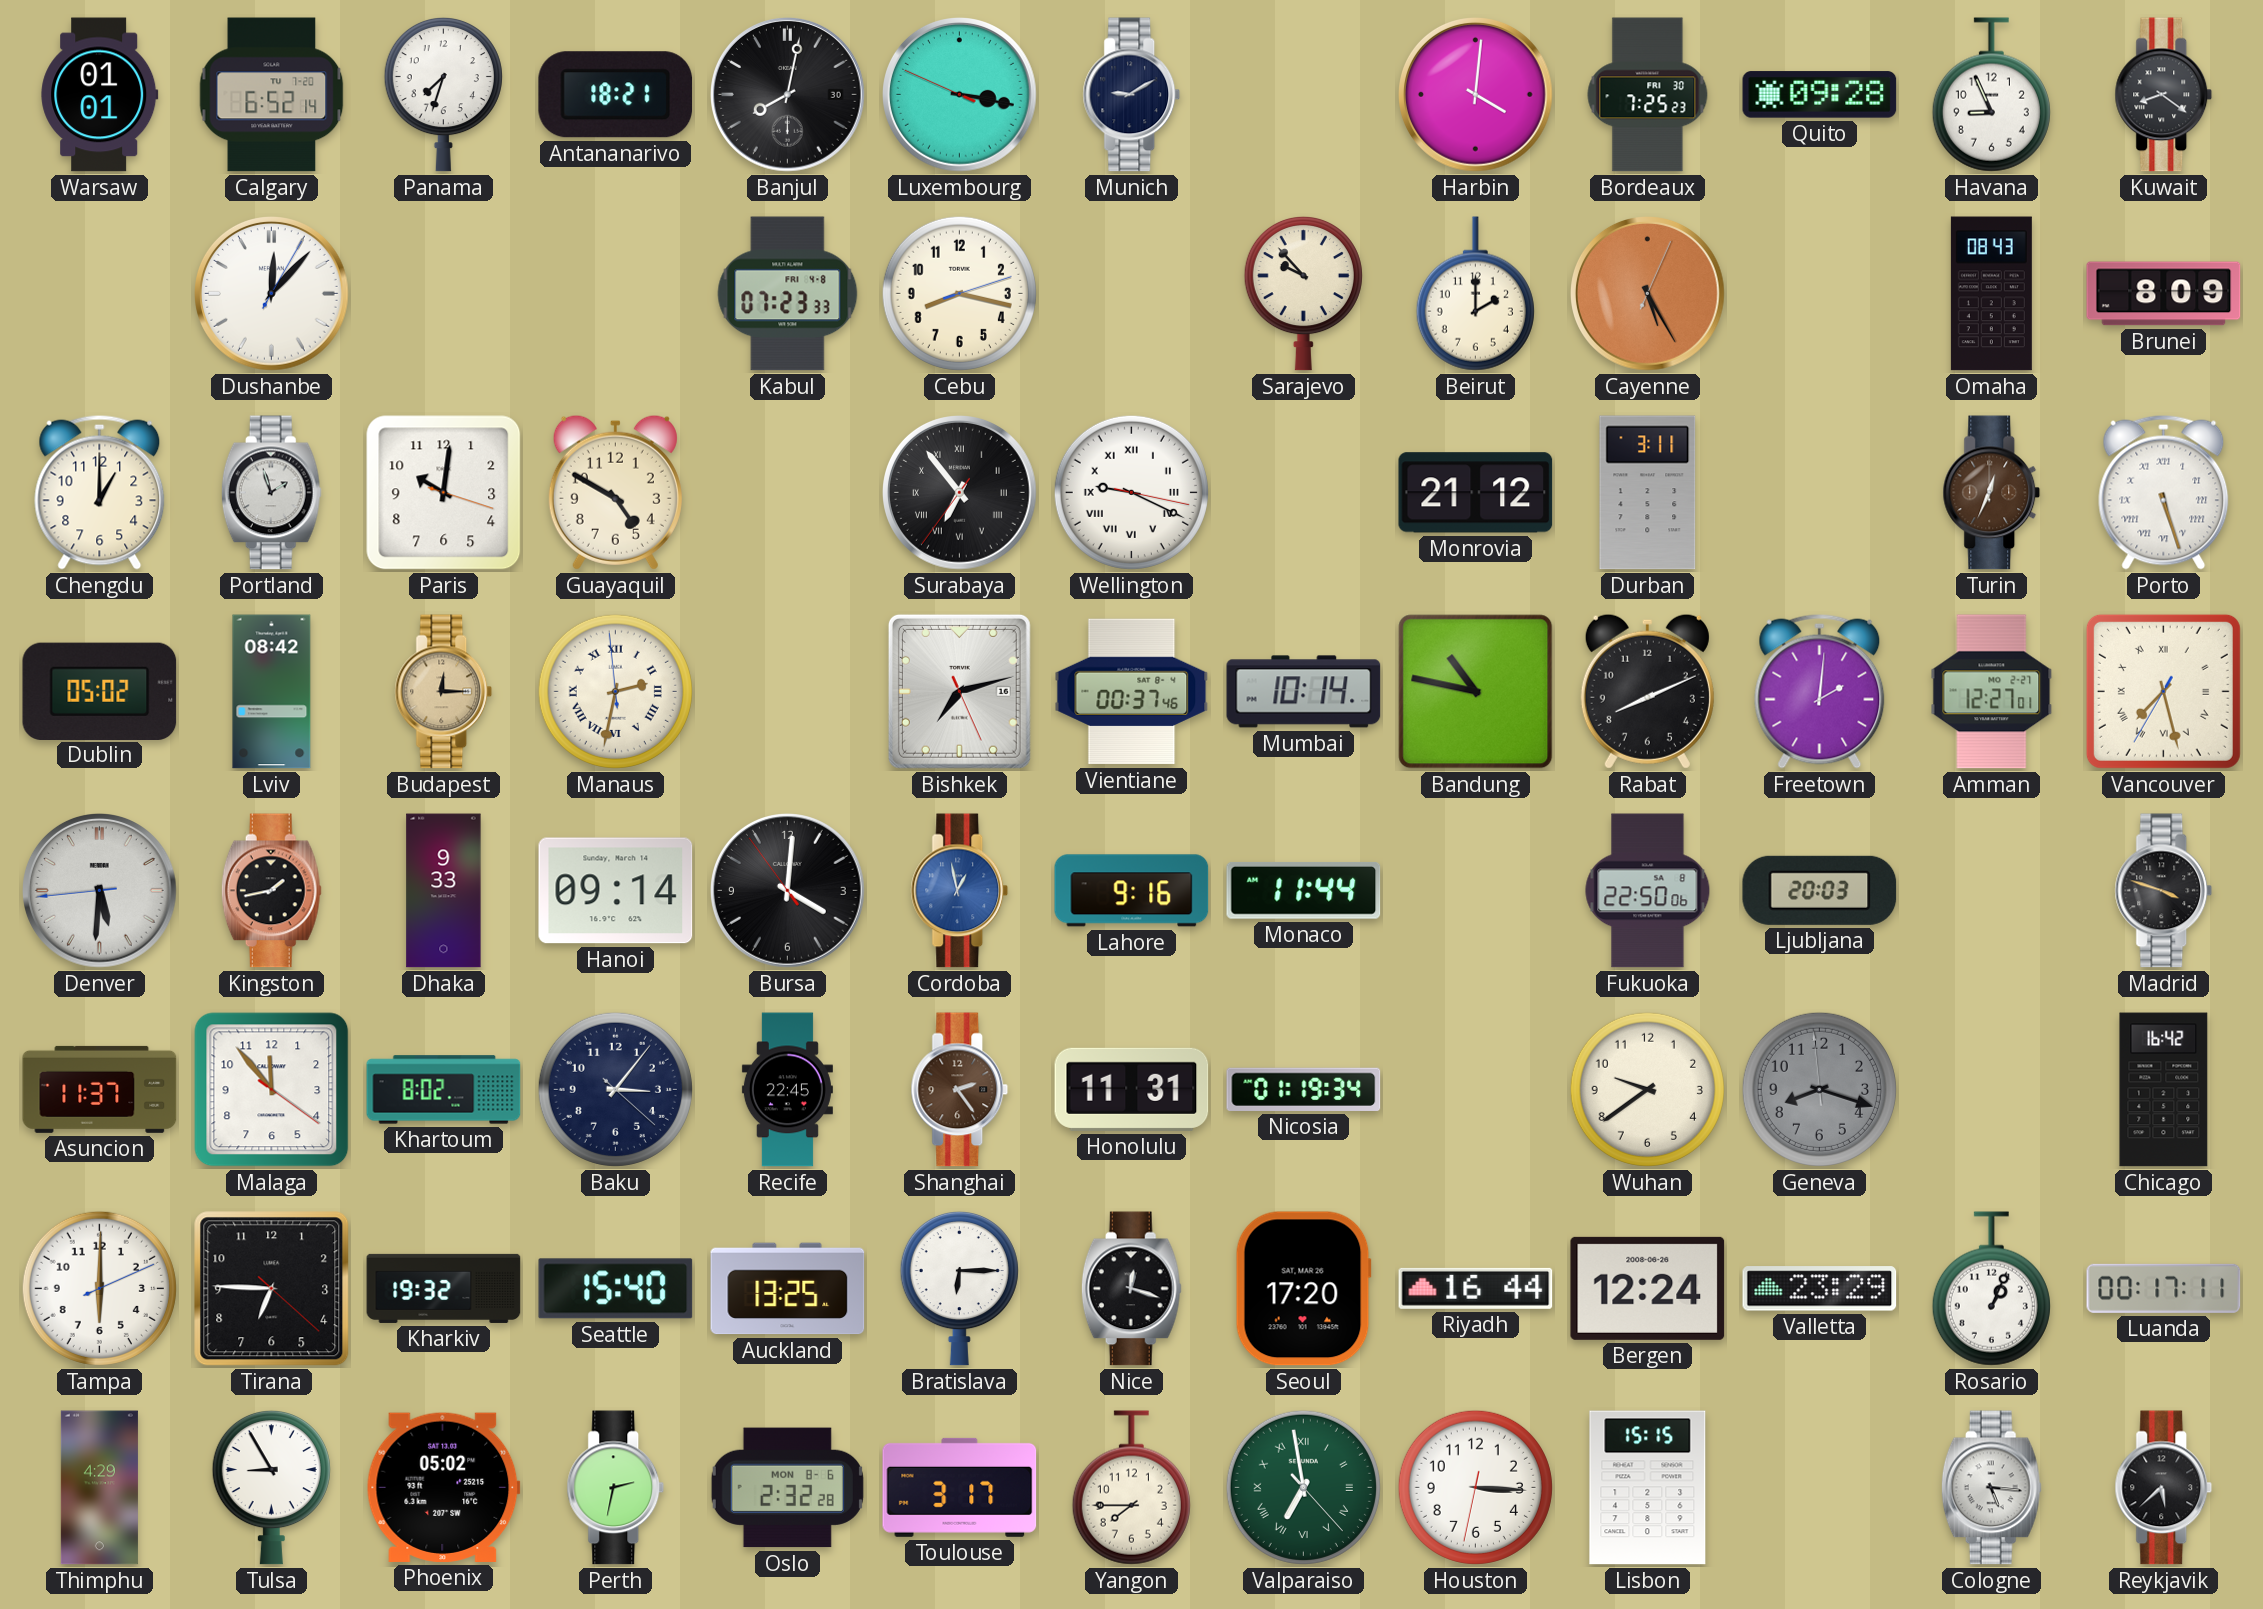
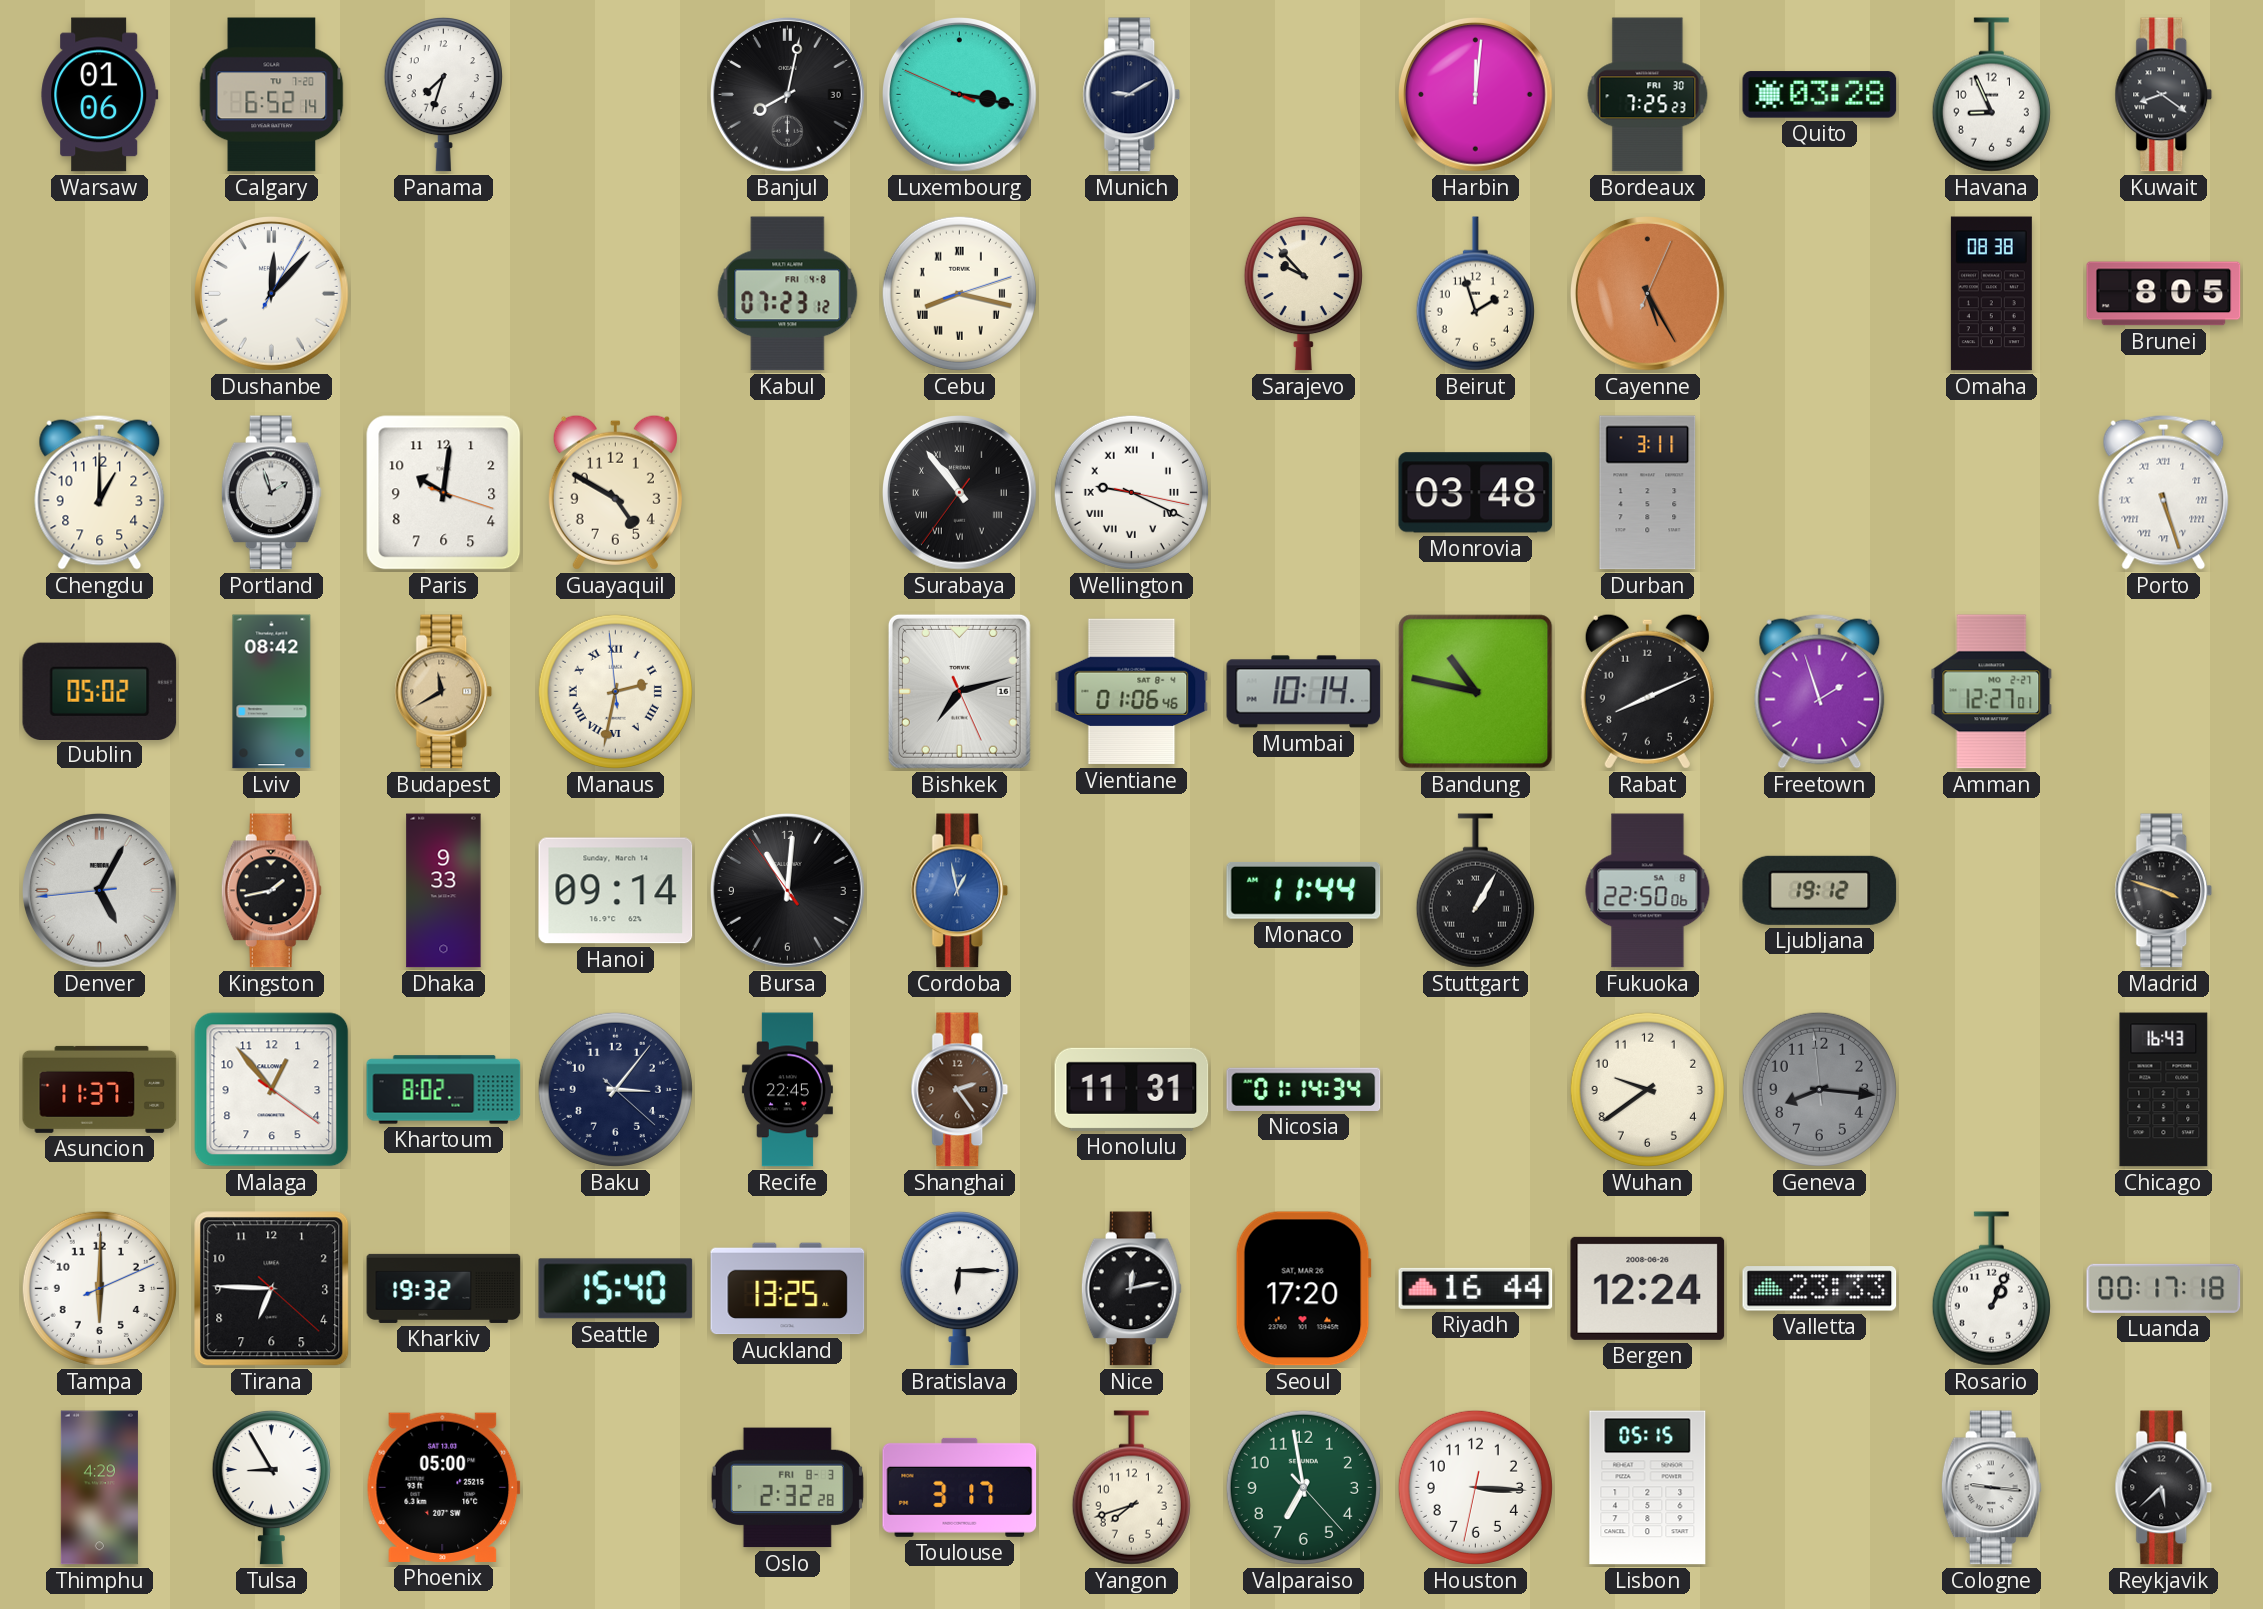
Warsaw: 01:01 -> 01:06 (100, 95)
Antananarivo: 18:21 -> none (616, 95)
Harbin: 4:01 -> 12:01 (1476, 95)
Quito: 09:28 -> 03:28 (1820, 95)
Kabul: 07:23:33 -> 07:23:12 (788, 294)
Cebu numerals: Arabic -> Roman (959, 293)
Beirut: 2:00 -> 1:57 (1475, 294)
Omaha: 08:43 -> 08:38 (1991, 294)
Brunei: 8:09 -> 8:05 (2164, 294)
Surabaya: 6:53 -> 10:53 (960, 493)
Monrovia: 21:12 -> 03:48 (1476, 493)
Turin: 12:34 -> none (1992, 493)
Budapest: 12:15 -> 11:40 (444, 692)
Vientiane: 00:37 -> 01:06 (1132, 692)
Freetown: 2:01 -> 1:57 (1820, 691)
Vancouver: 7:27 -> none (2163, 691)
Denver: 5:30 -> 5:04 (100, 891)
Bursa: 4:00 -> 11:00 (788, 891)
Lahore: 9:16 -> none (1132, 891)
Stuttgart: none -> 1:05 (1475, 891)
Ljubljana: 20:03 -> 19:12 (1820, 890)
Malaga: 11:53 -> 12:53 (272, 1090)
Nicosia: 01:19 -> 01:14 (1304, 1089)
Geneva: 8:17 -> 8:15 (1819, 1089)
Chicago: 16:42 -> 16:43 (2164, 1090)
Nice: 12:18 -> 12:13 (1131, 1289)
Valletta: 23:29 -> 23:33 (1820, 1289)
Luanda: 00:17:11 -> 00:17:18 (2164, 1288)
Phoenix: 05:02 -> 05:00 (443, 1487)
Perth: 2:32 -> none (616, 1488)
Oslo date: MON 8-6 -> FRI 8-3 (787, 1488)
Yangon: 7:45 -> 7:42 (1131, 1488)
Valparaiso numerals: Roman -> Arabic (1303, 1487)
Lisbon: 15:15 -> 05:15 (1648, 1488)
Cologne: 5:16 -> 9:16 (1991, 1488)
